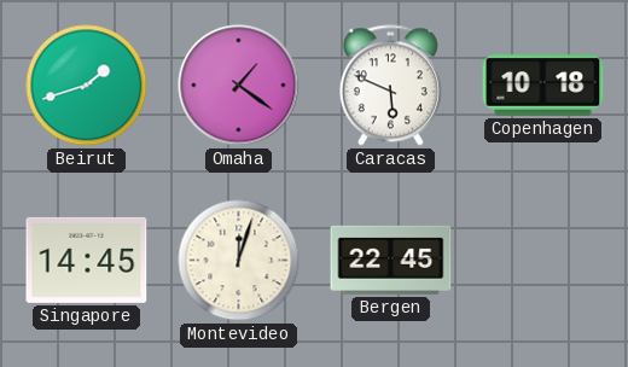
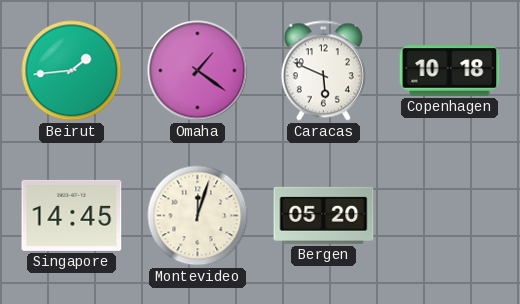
Beirut: 1:42 -> 1:44 (72, 71)
Bergen: 22:45 -> 05:20 (324, 215)
